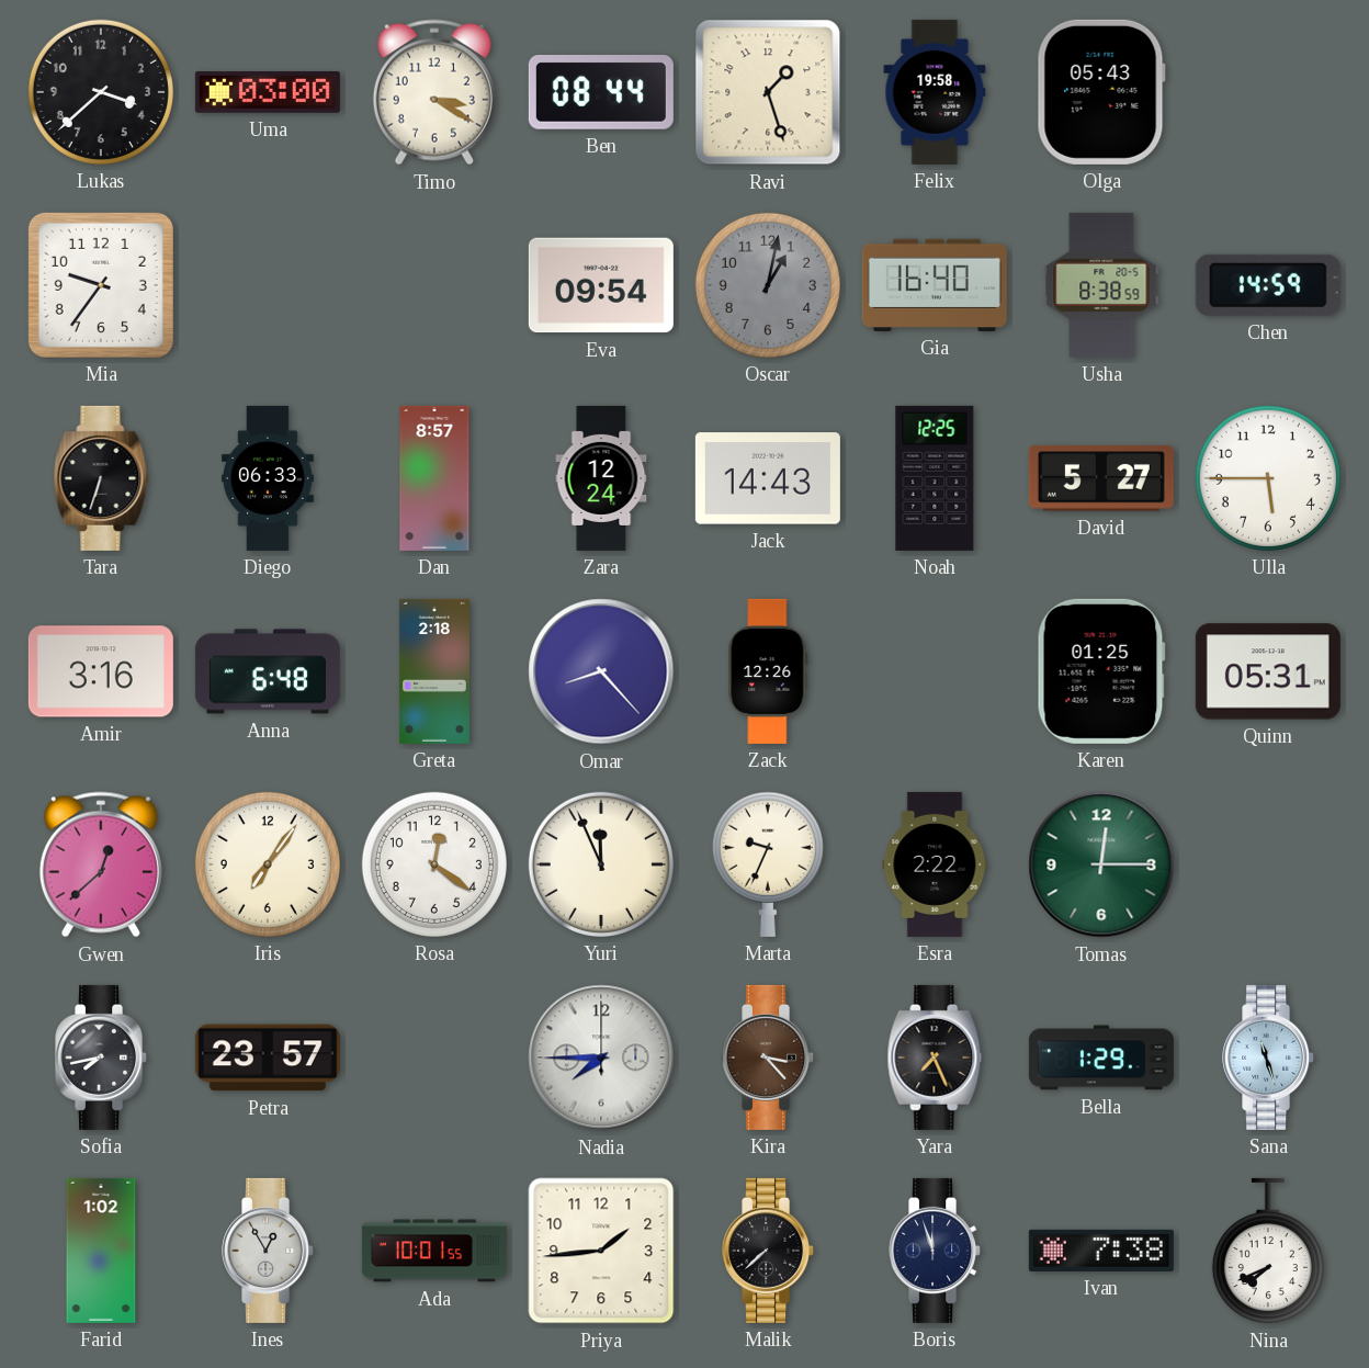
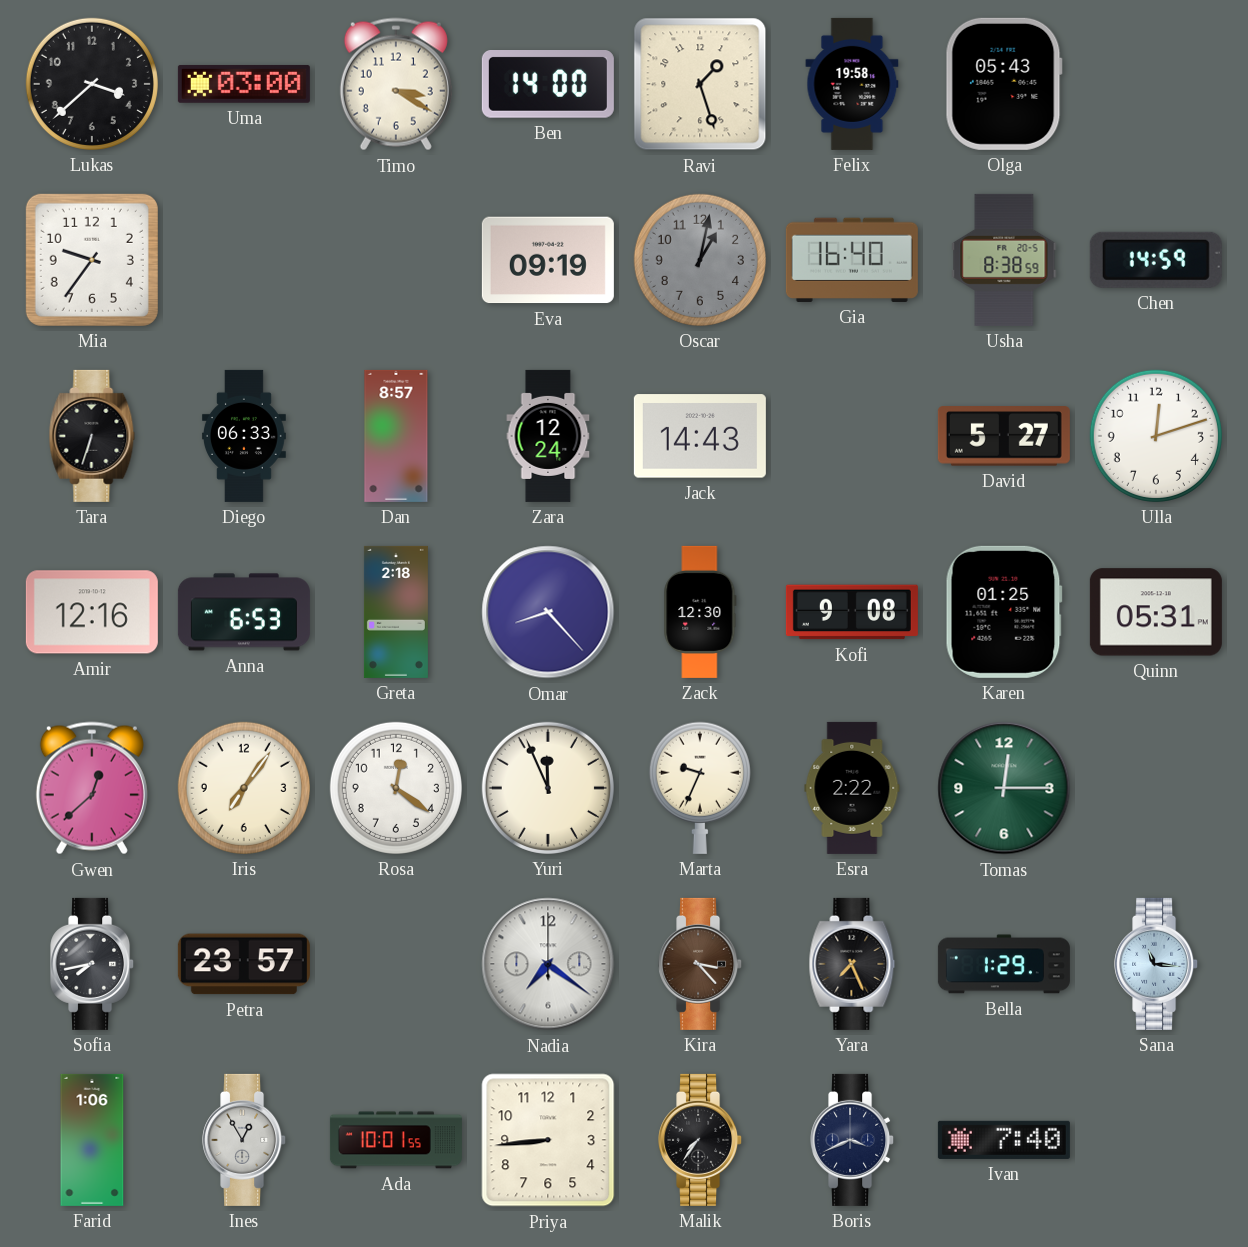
Ben: 08:44 -> 14:00 (548, 85)
Eva: 09:54 -> 09:19 (548, 260)
Noah: 12:25 -> none (935, 478)
Ulla: 5:45 -> 12:12 (1156, 436)
Amir: 3:16 -> 12:16 (92, 612)
Anna: 6:48 -> 6:53 (244, 612)
Zack: 12:26 -> 12:30 (700, 612)
Kofi: none -> 9:08 (852, 612)
Nadia: 7:45 -> 7:21 (548, 964)
Sana: 11:27 -> 11:16 (1157, 964)
Farid: 1:02 -> 1:06 (92, 1140)
Priya: 1:44 -> 8:44 (548, 1140)
Malik: 7:38 -> 7:36 (701, 1140)
Boris: 11:57 -> 3:41 (853, 1140)
Ivan: 7:38 -> 7:40 (1004, 1140)
Nina: 7:41 -> none (1268, 1251)
